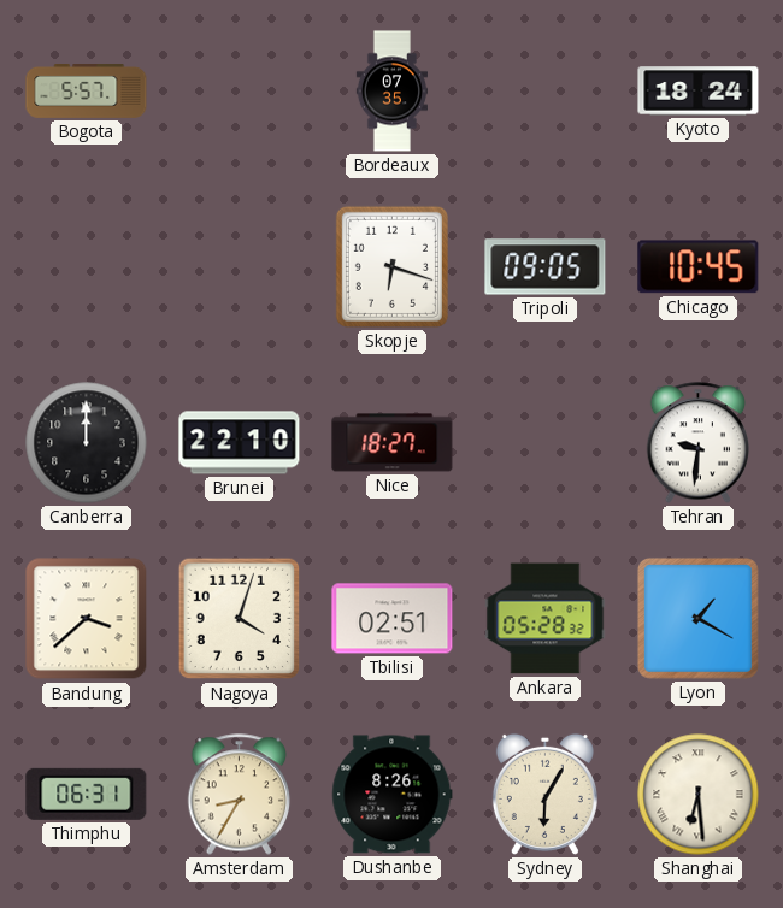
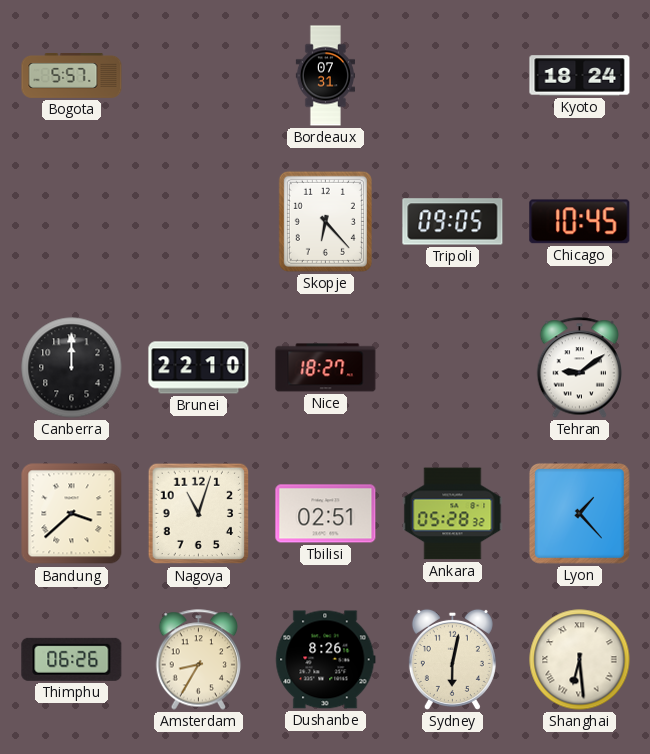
Bordeaux: 07:35 -> 07:31 (325, 76)
Skopje: 6:18 -> 6:23 (325, 221)
Tehran: 9:31 -> 9:09 (580, 368)
Nagoya: 4:03 -> 11:03 (199, 514)
Lyon: 1:20 -> 1:23 (579, 513)
Thimphu: 06:31 -> 06:26 (72, 659)
Sydney: 6:05 -> 6:02 (452, 659)
